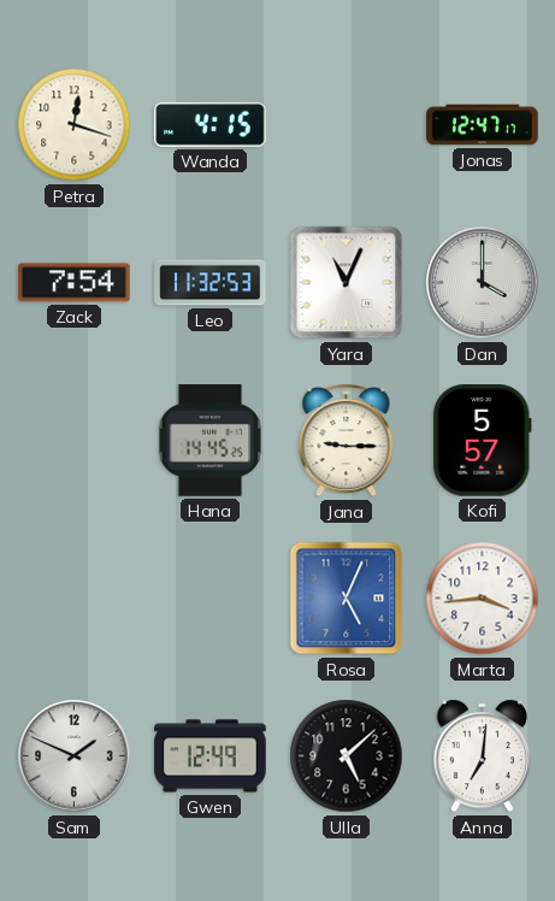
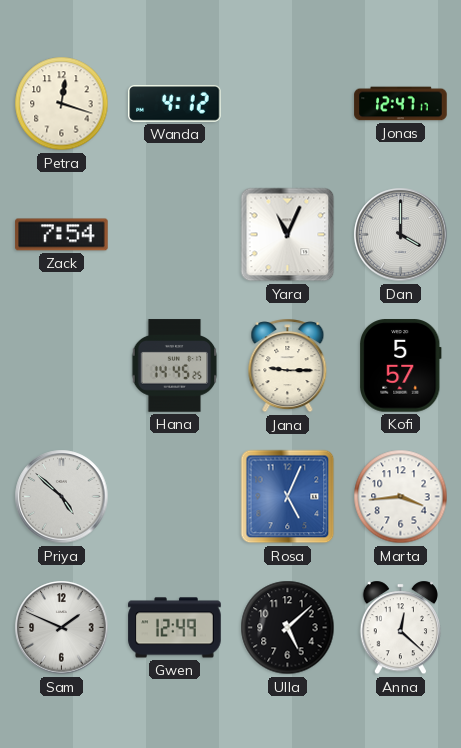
Wanda: 4:15 -> 4:12 (175, 103)
Leo: 11:32 -> none (211, 283)
Priya: none -> 4:52 (62, 497)
Anna: 7:01 -> 12:22 (400, 628)
